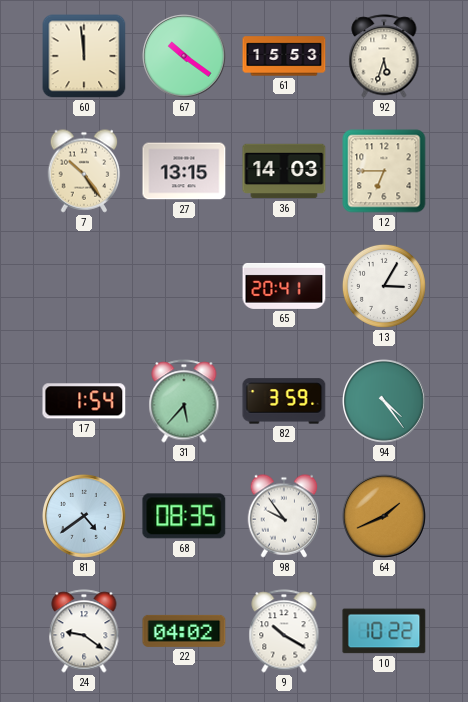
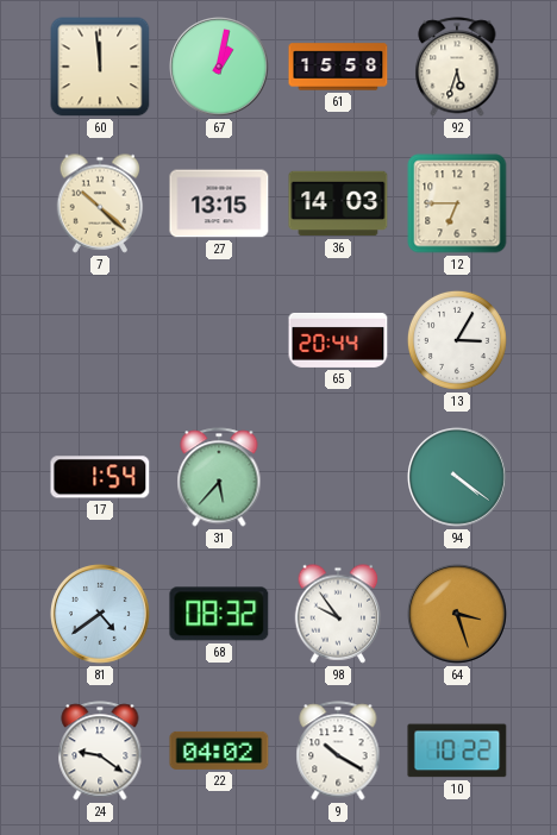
67: 10:21 -> 1:02 (220, 68)
61: 15:53 -> 15:58 (338, 67)
7: 10:24 -> 10:22 (100, 203)
65: 20:41 -> 20:44 (338, 340)
82: 3:59 -> none (284, 401)
94: 4:24 -> 4:21 (458, 478)
68: 08:35 -> 08:32 (219, 614)
64: 1:41 -> 3:27 (458, 615)
